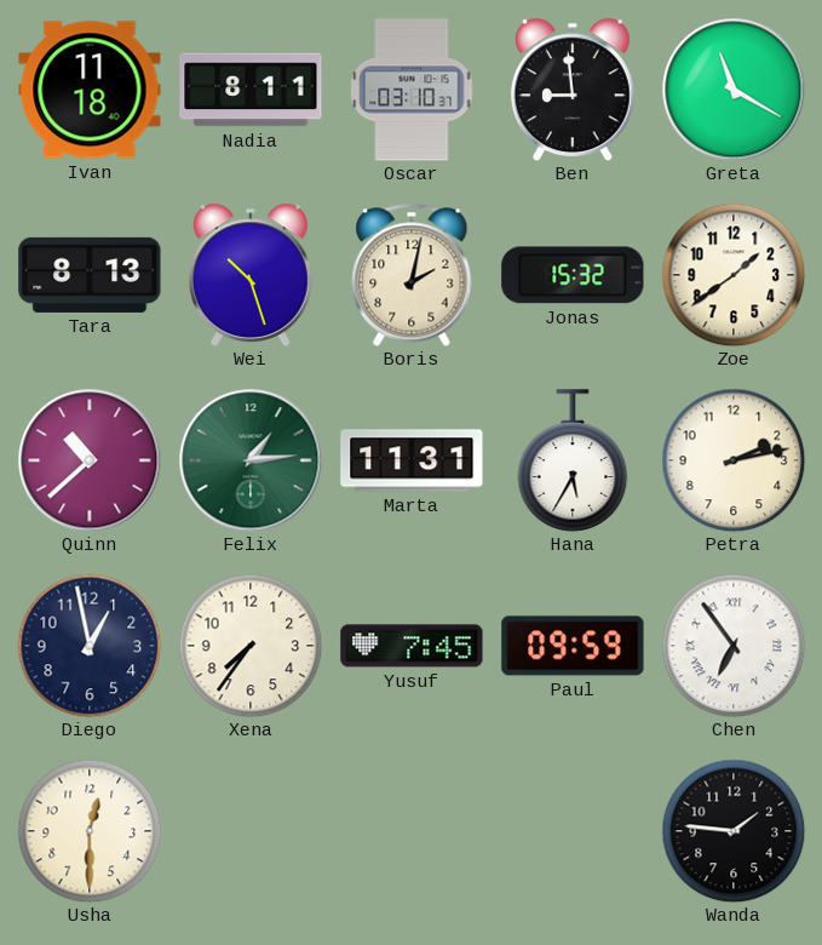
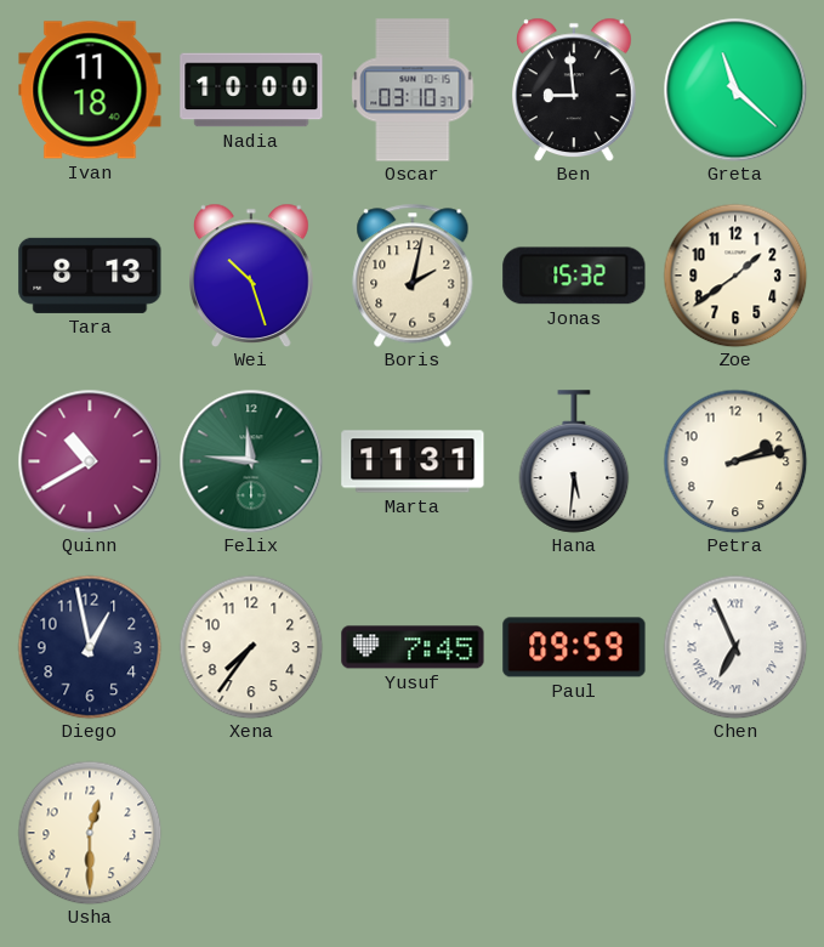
Nadia: 8:11 -> 10:00 (251, 90)
Greta: 11:20 -> 11:22 (735, 90)
Quinn: 10:38 -> 10:40 (90, 461)
Felix: 1:14 -> 11:46 (251, 461)
Hana: 5:35 -> 5:31 (574, 461)
Chen: 6:54 -> 6:56 (735, 647)
Wanda: 1:46 -> none (734, 831)
